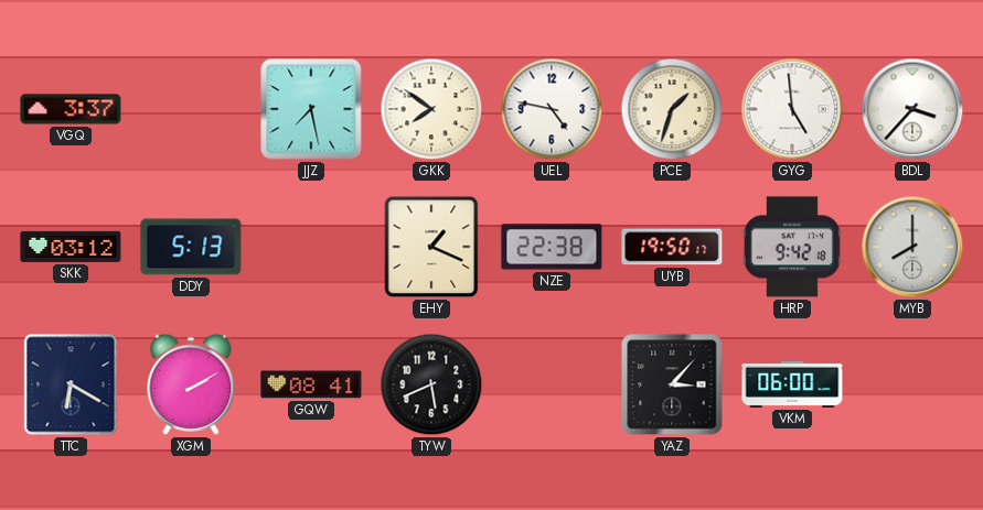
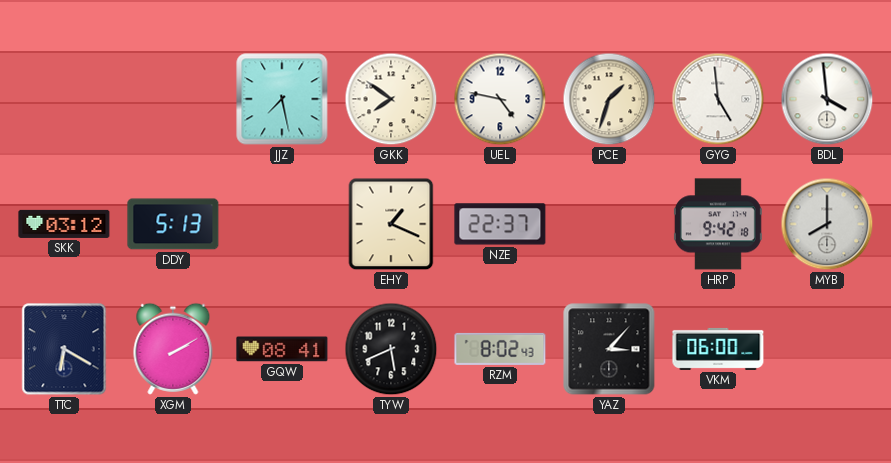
VGQ: 3:37 -> none (71, 109)
BDL: 3:37 -> 3:59 (827, 99)
NZE: 22:38 -> 22:37 (500, 224)
UYB: 19:50 -> none (672, 247)
RZM: none -> 8:02 (500, 349)
